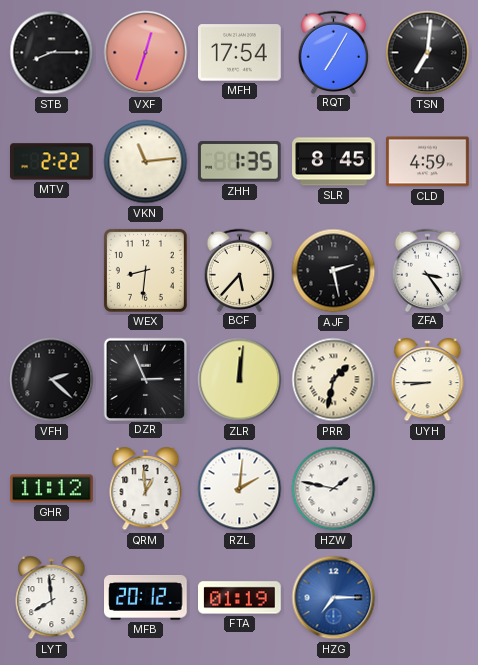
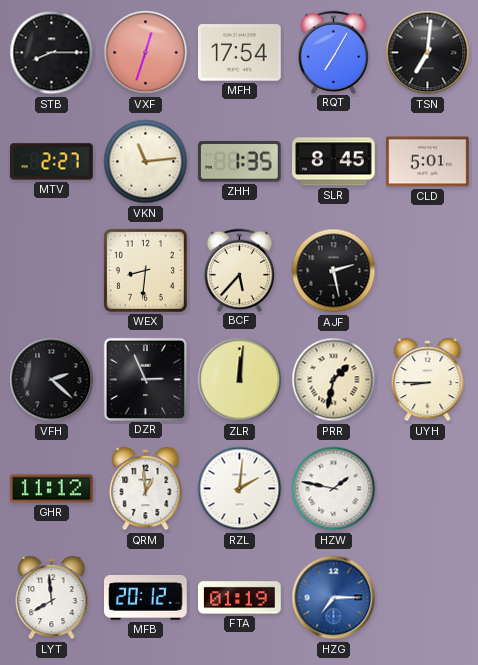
MTV: 2:22 -> 2:27 (52, 162)
CLD: 4:59 -> 5:01 (428, 162)
ZFA: 3:24 -> none (428, 270)
